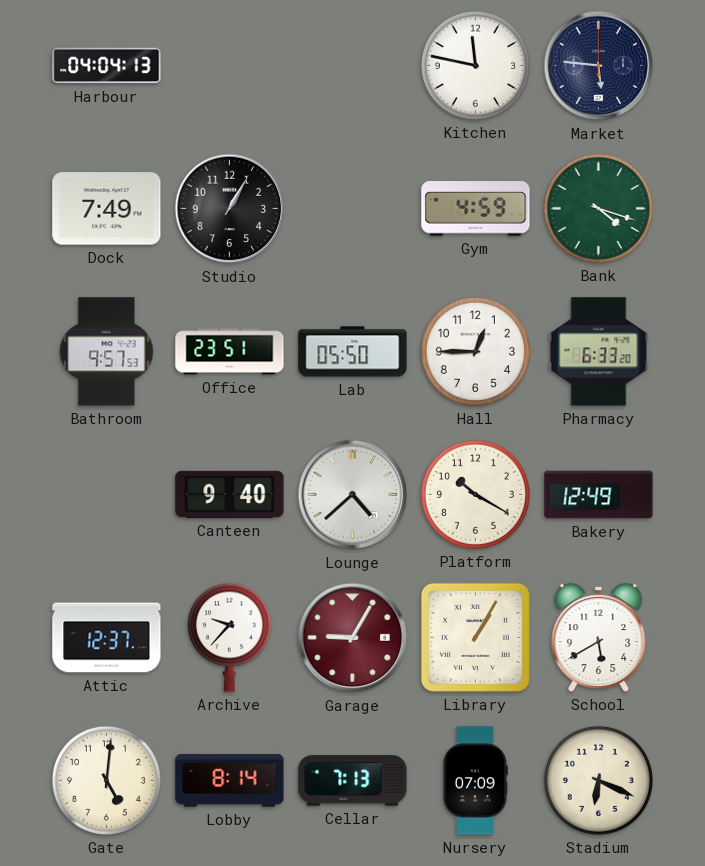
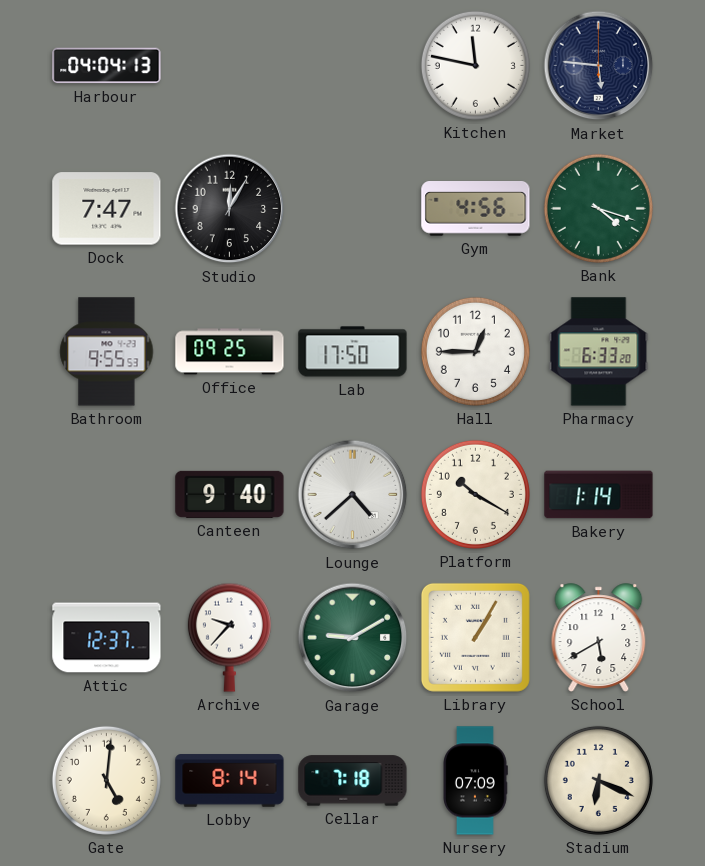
Dock: 7:49 -> 7:47 (107, 209)
Studio: 1:05 -> 12:05 (230, 209)
Gym: 4:59 -> 4:56 (476, 209)
Bathroom: 9:57 -> 9:55 (107, 352)
Office: 23:51 -> 09:25 (230, 352)
Lab: 05:50 -> 17:50 (353, 352)
Bakery: 12:49 -> 1:14 (599, 495)
Garage: 9:05 -> 9:10 (353, 638)
Garage dial: burgundy -> green (353, 638)
Cellar: 7:13 -> 7:18 (353, 781)
